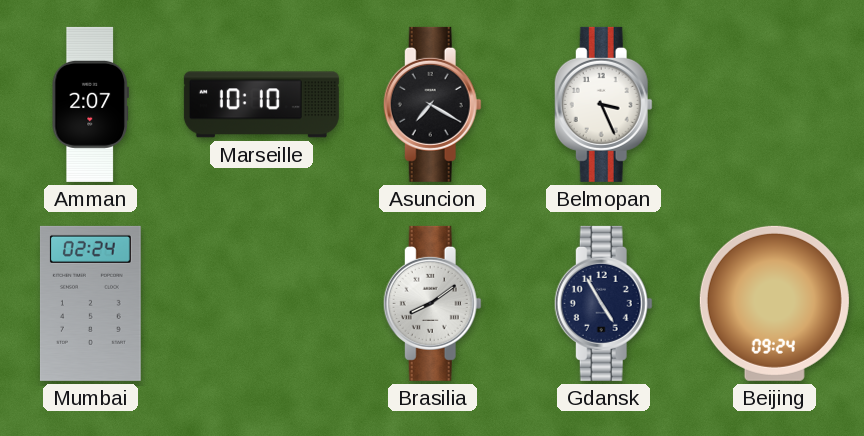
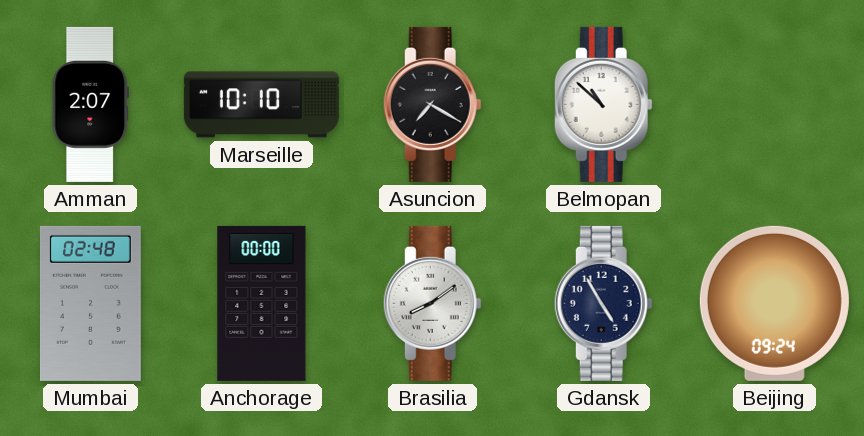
Belmopan: 3:26 -> 10:52 (603, 104)
Mumbai: 02:24 -> 02:48 (90, 303)
Anchorage: none -> 00:00 (262, 303)
